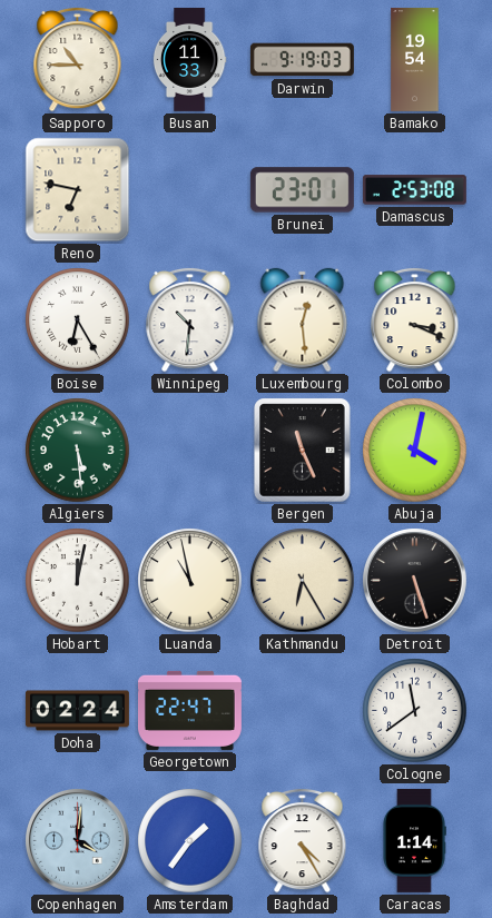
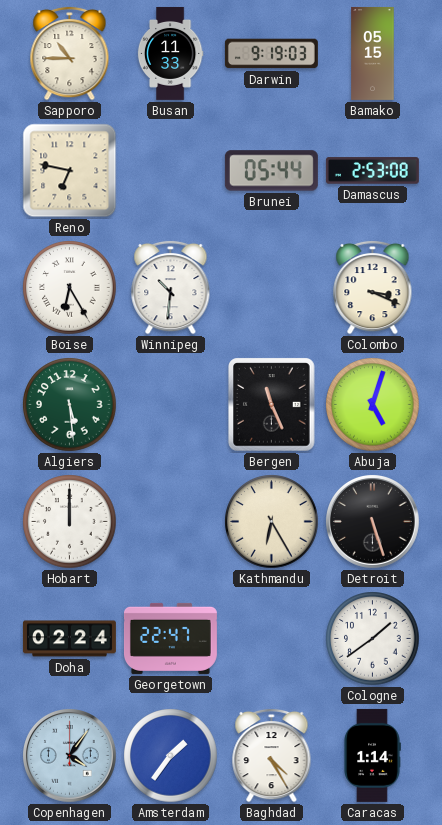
Bamako: 19:54 -> 05:15 (373, 53)
Brunei: 23:01 -> 05:44 (271, 171)
Luxembourg: 12:29 -> none (303, 320)
Abuja: 4:02 -> 5:03 (373, 405)
Hobart: 12:02 -> 12:00 (70, 522)
Luanda: 10:58 -> none (190, 581)
Cologne: 11:39 -> 1:39 (373, 639)
Copenhagen: 4:01 -> 4:06 (70, 756)
